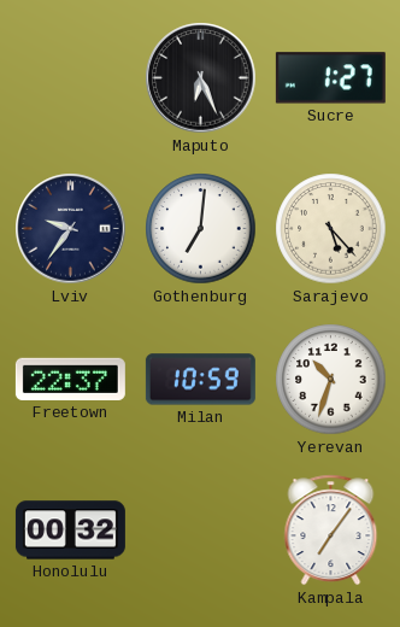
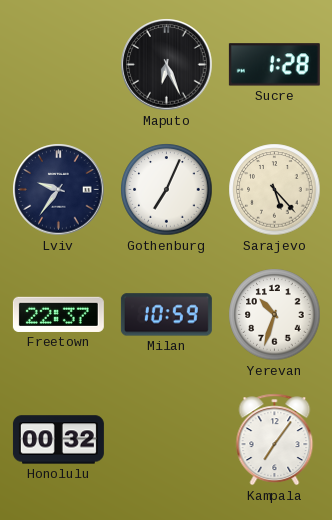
Sucre: 1:27 -> 1:28 (274, 65)
Gothenburg: 7:01 -> 7:04 (167, 190)
